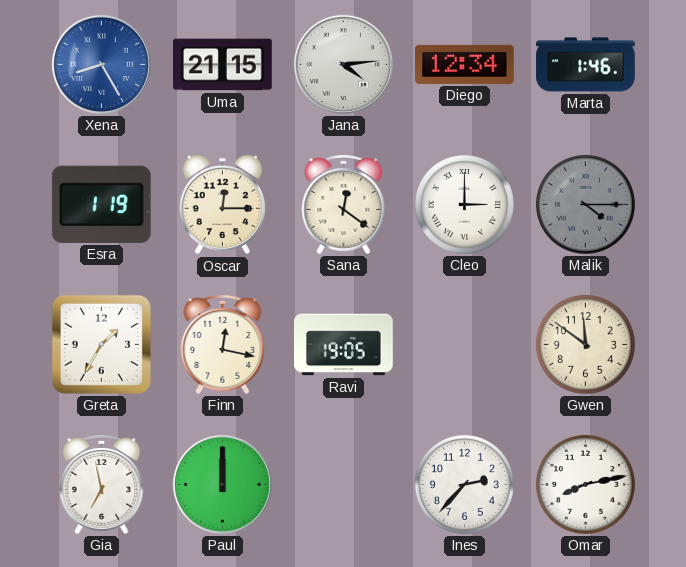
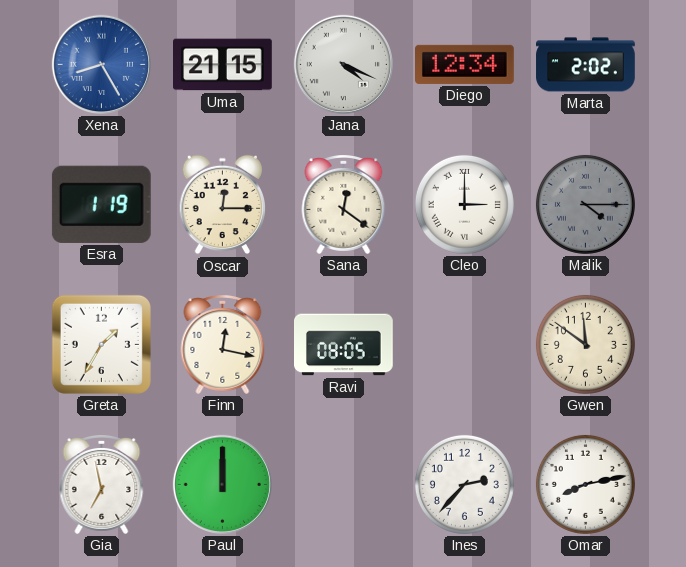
Jana: 4:14 -> 4:19 (343, 64)
Marta: 1:46 -> 2:02 (586, 65)
Ravi: 19:05 -> 08:05 (344, 345)
